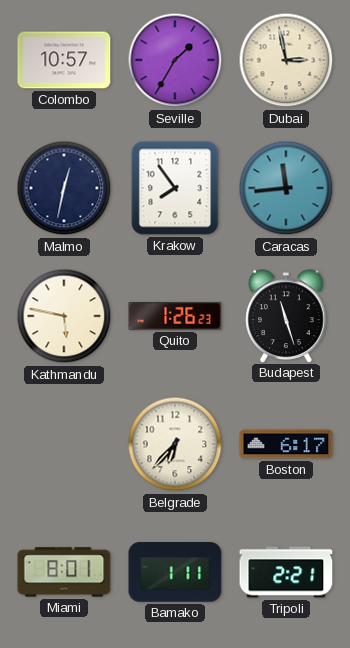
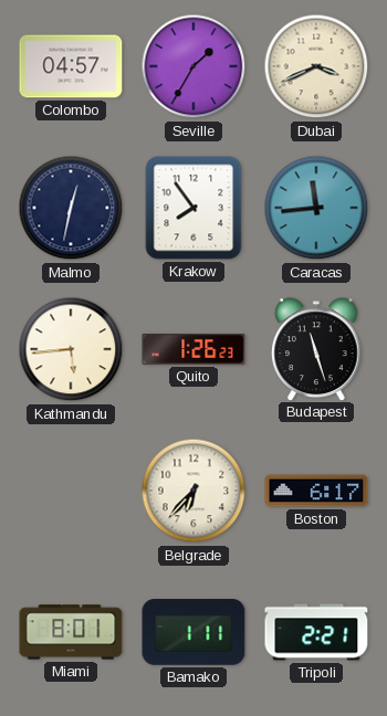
Colombo: 10:57 -> 04:57 (71, 66)
Dubai: 2:58 -> 3:41 (316, 66)
Kathmandu: 5:47 -> 5:44 (71, 349)
